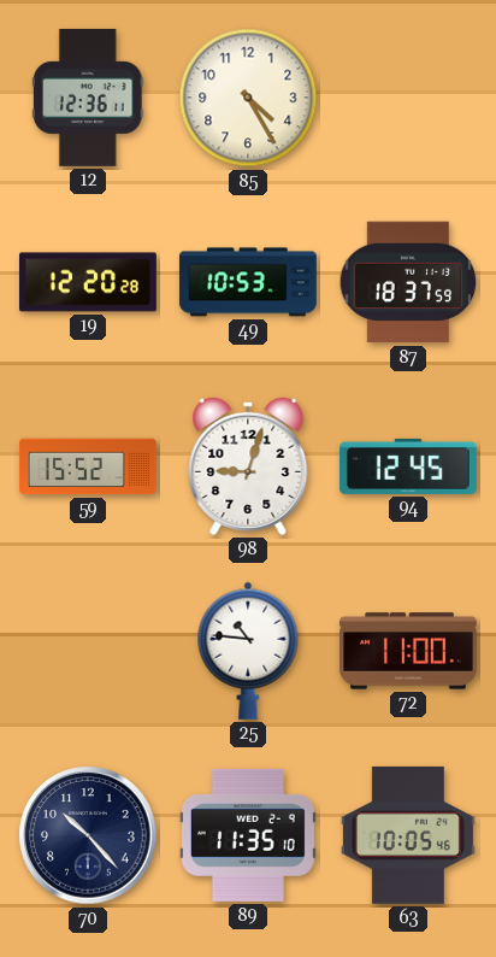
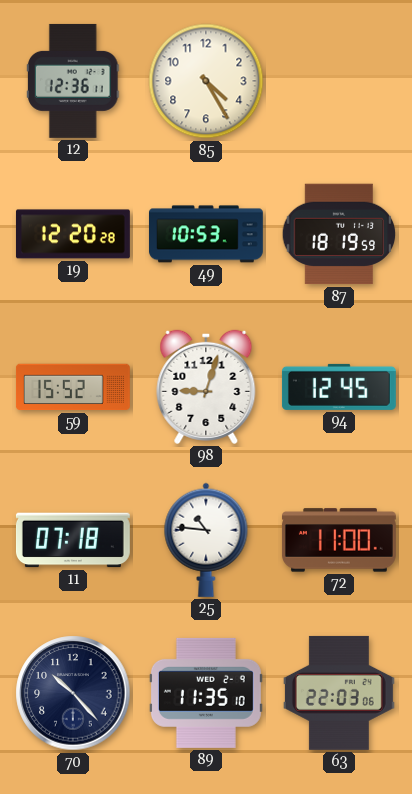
87: 18:37 -> 18:19 (339, 234)
11: none -> 07:18 (73, 540)
63: 10:05 -> 22:03 (339, 693)
